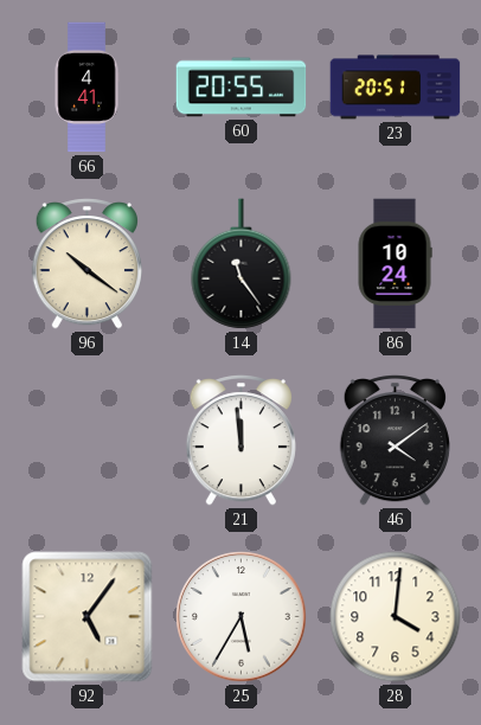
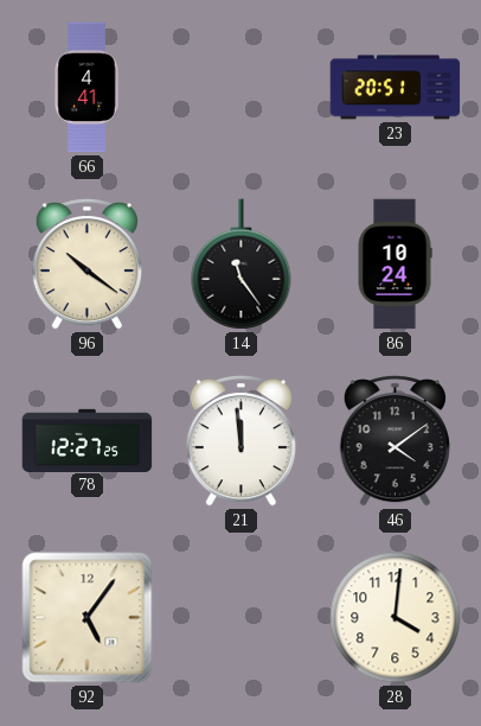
60: 20:55 -> none (242, 88)
78: none -> 12:27 (88, 440)
25: 5:35 -> none (242, 617)
